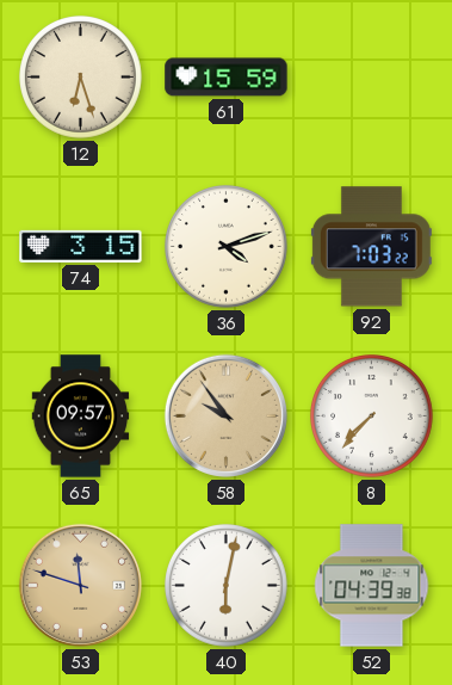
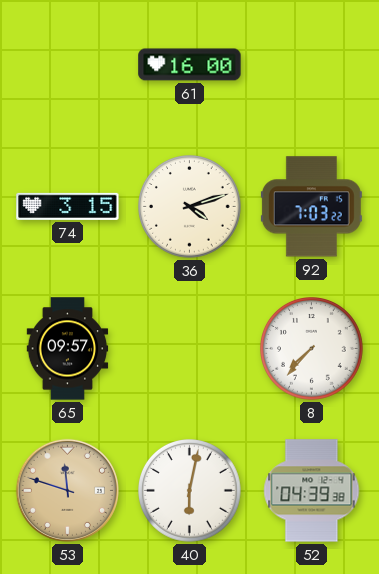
12: 6:27 -> none (81, 78)
61: 15:59 -> 16:00 (190, 65)
58: 9:54 -> none (225, 415)
